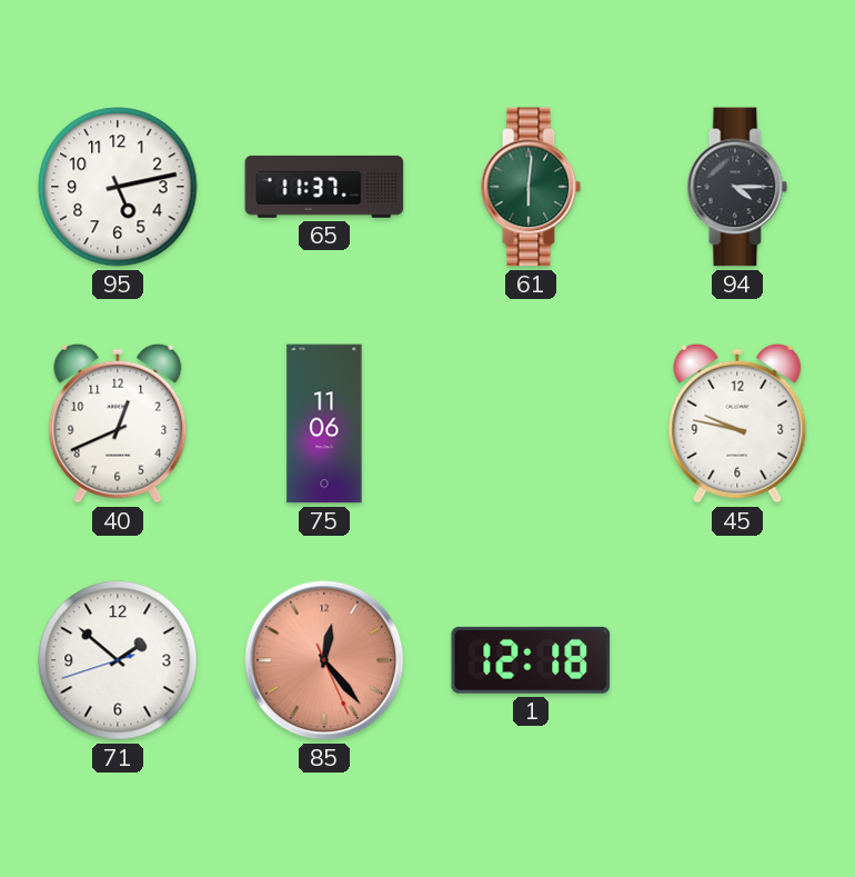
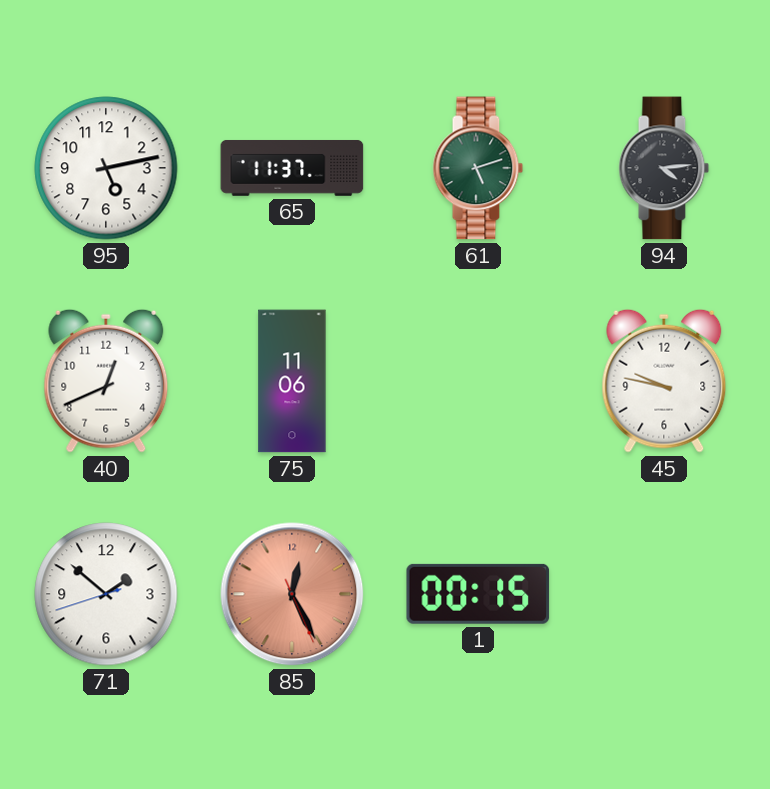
61: 6:01 -> 5:12 (478, 168)
94: 4:15 -> 4:14 (664, 168)
85: 12:23 -> 12:25 (292, 594)
1: 12:18 -> 00:15 (478, 594)
